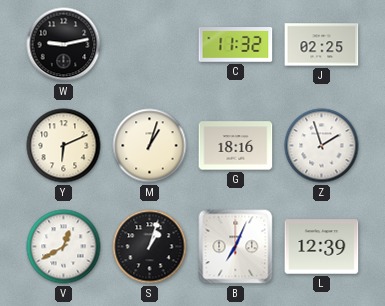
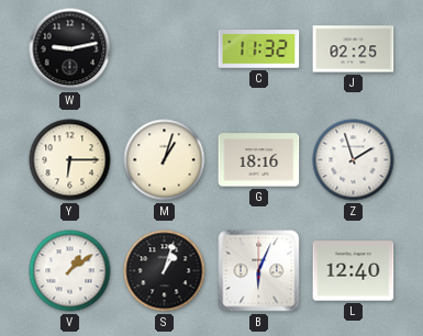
Y: 6:11 -> 6:15 (70, 160)
V: 12:40 -> 1:09 (70, 271)
B: 7:04 -> 6:04 (259, 271)
L: 12:39 -> 12:40 (354, 271)
